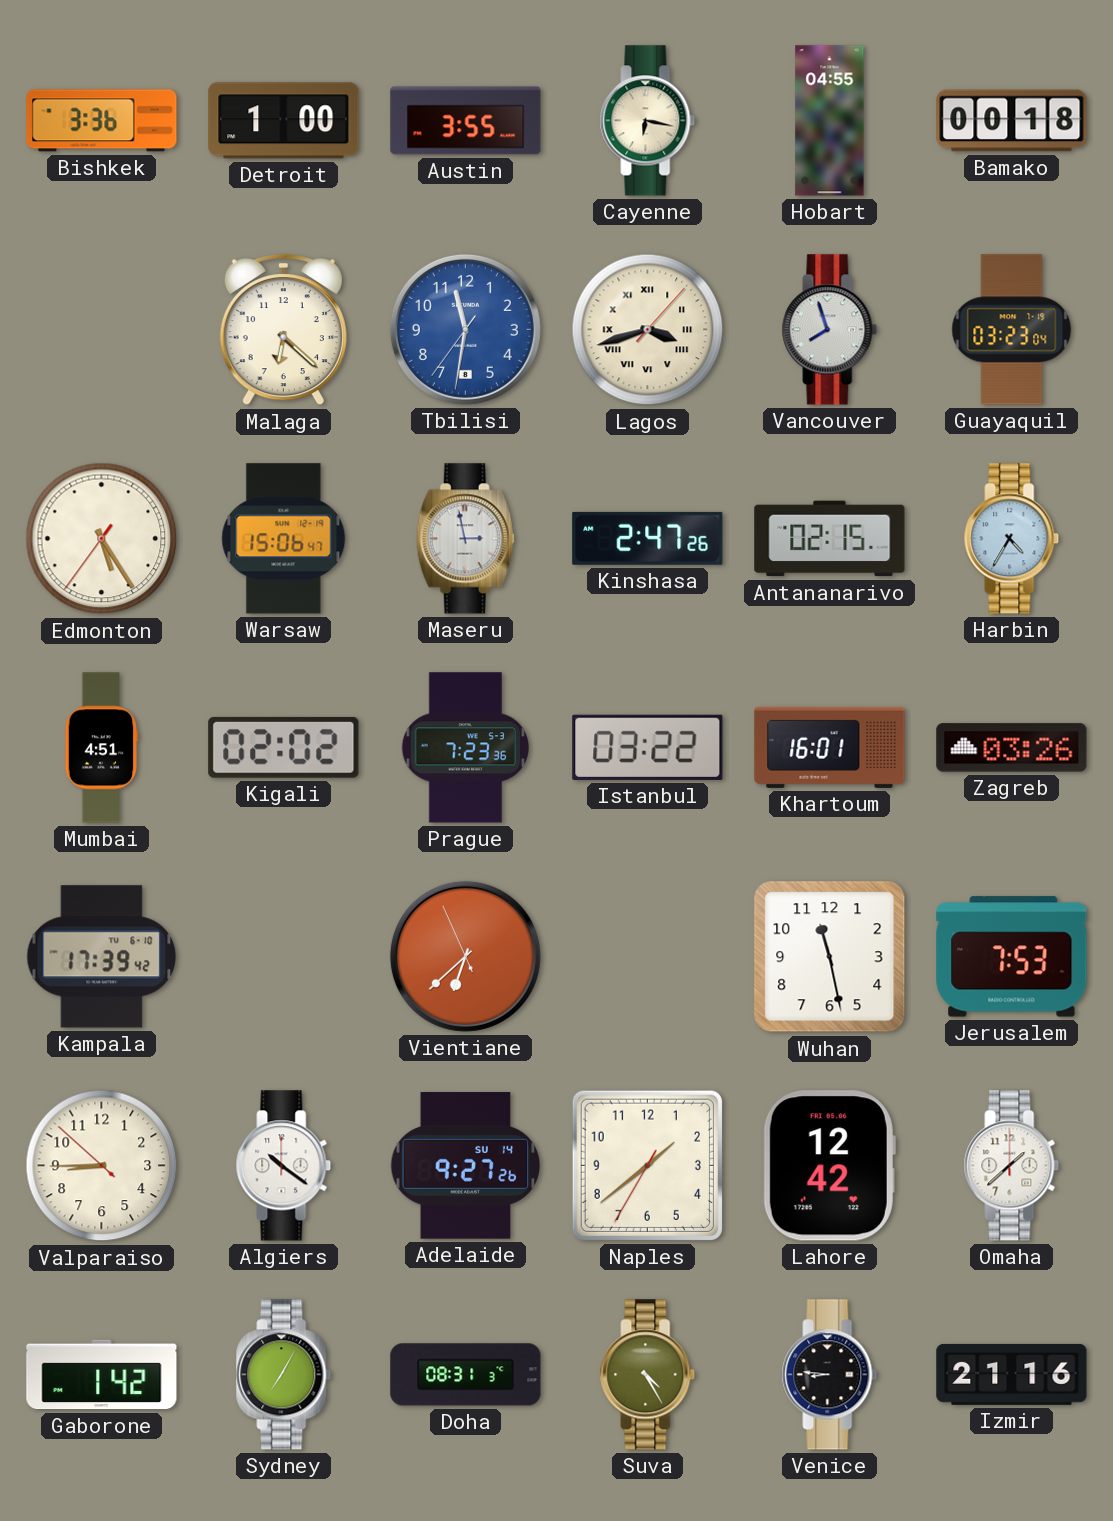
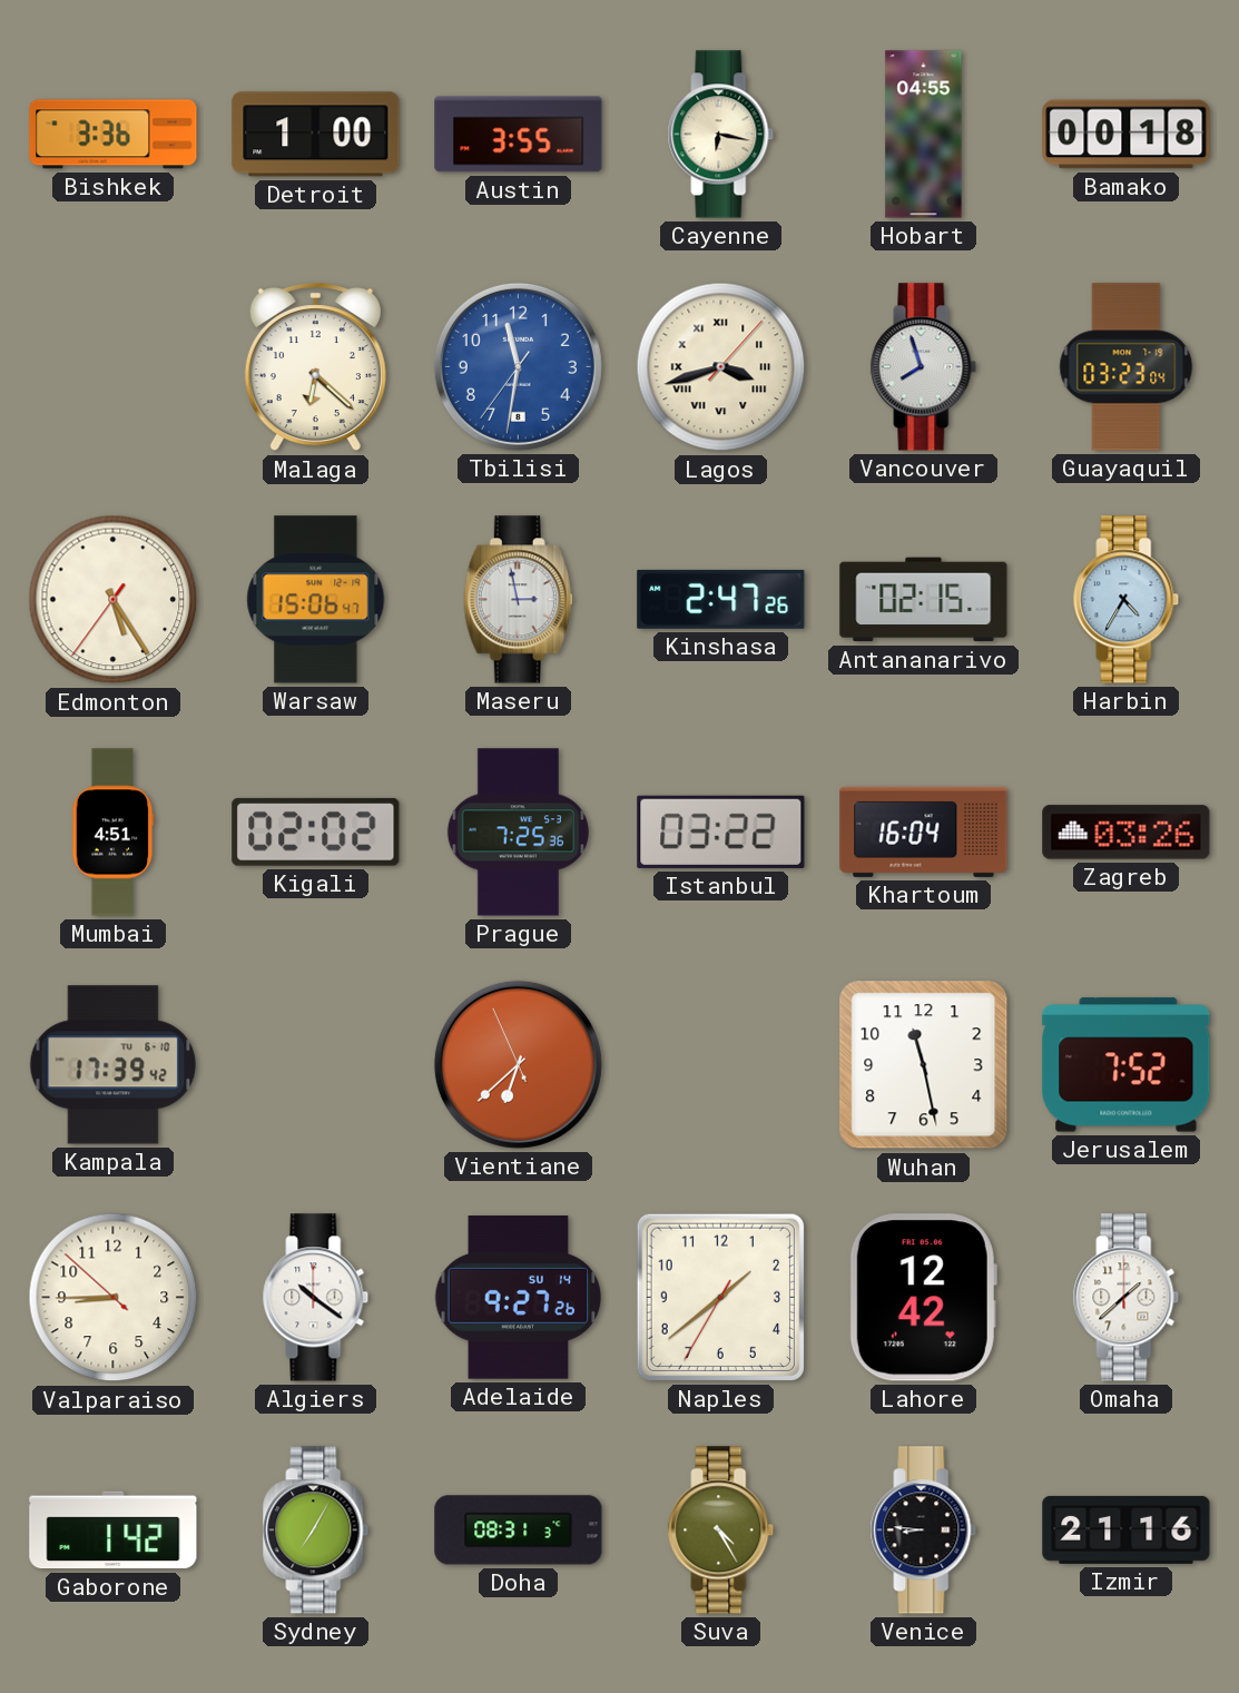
Prague: 7:23 -> 7:25 (518, 833)
Khartoum: 16:01 -> 16:04 (924, 831)
Jerusalem: 7:53 -> 7:52 (1127, 1065)
